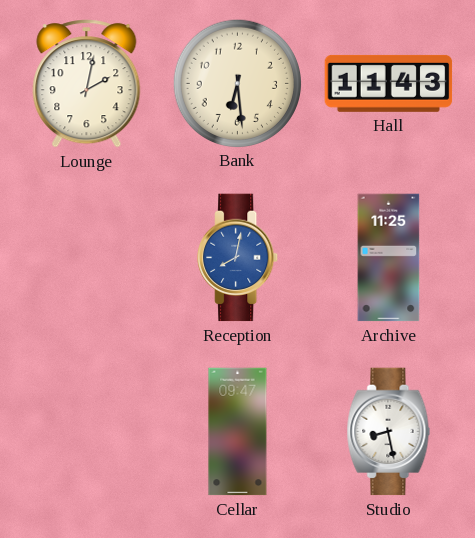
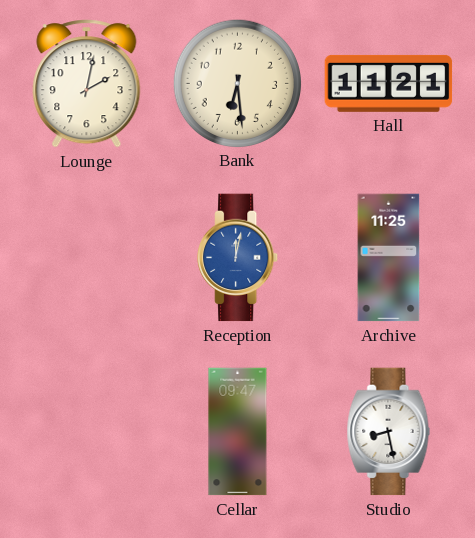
Hall: 11:43 -> 11:21 (389, 83)
Reception: 8:02 -> 12:02 (238, 258)
